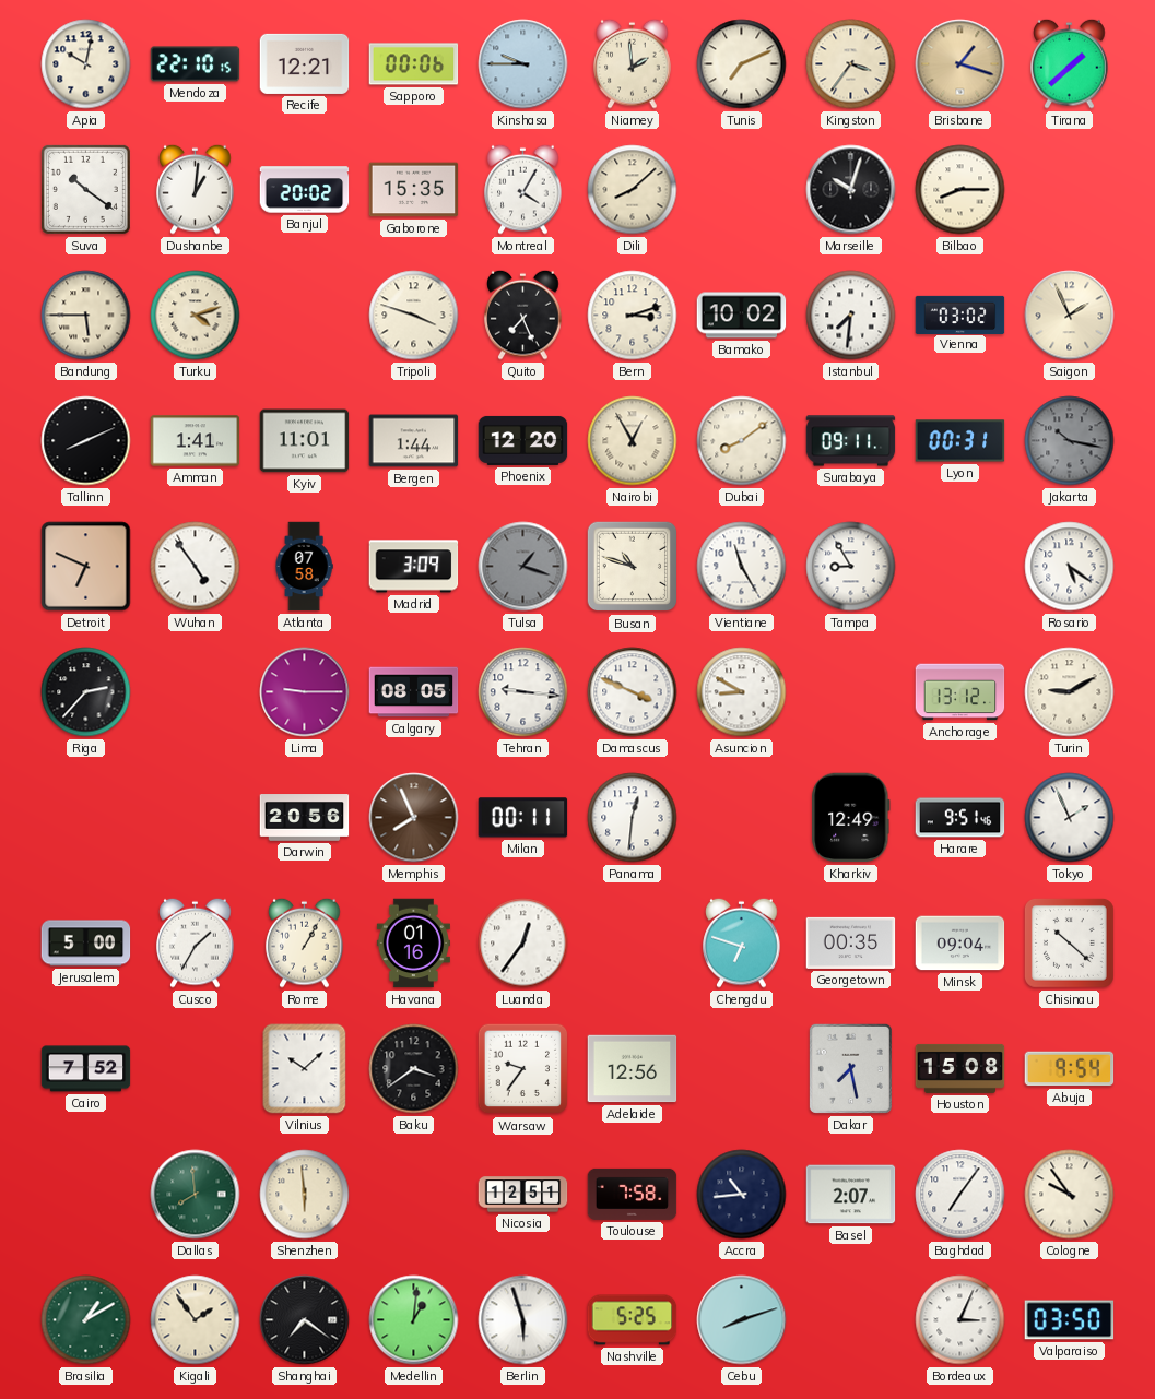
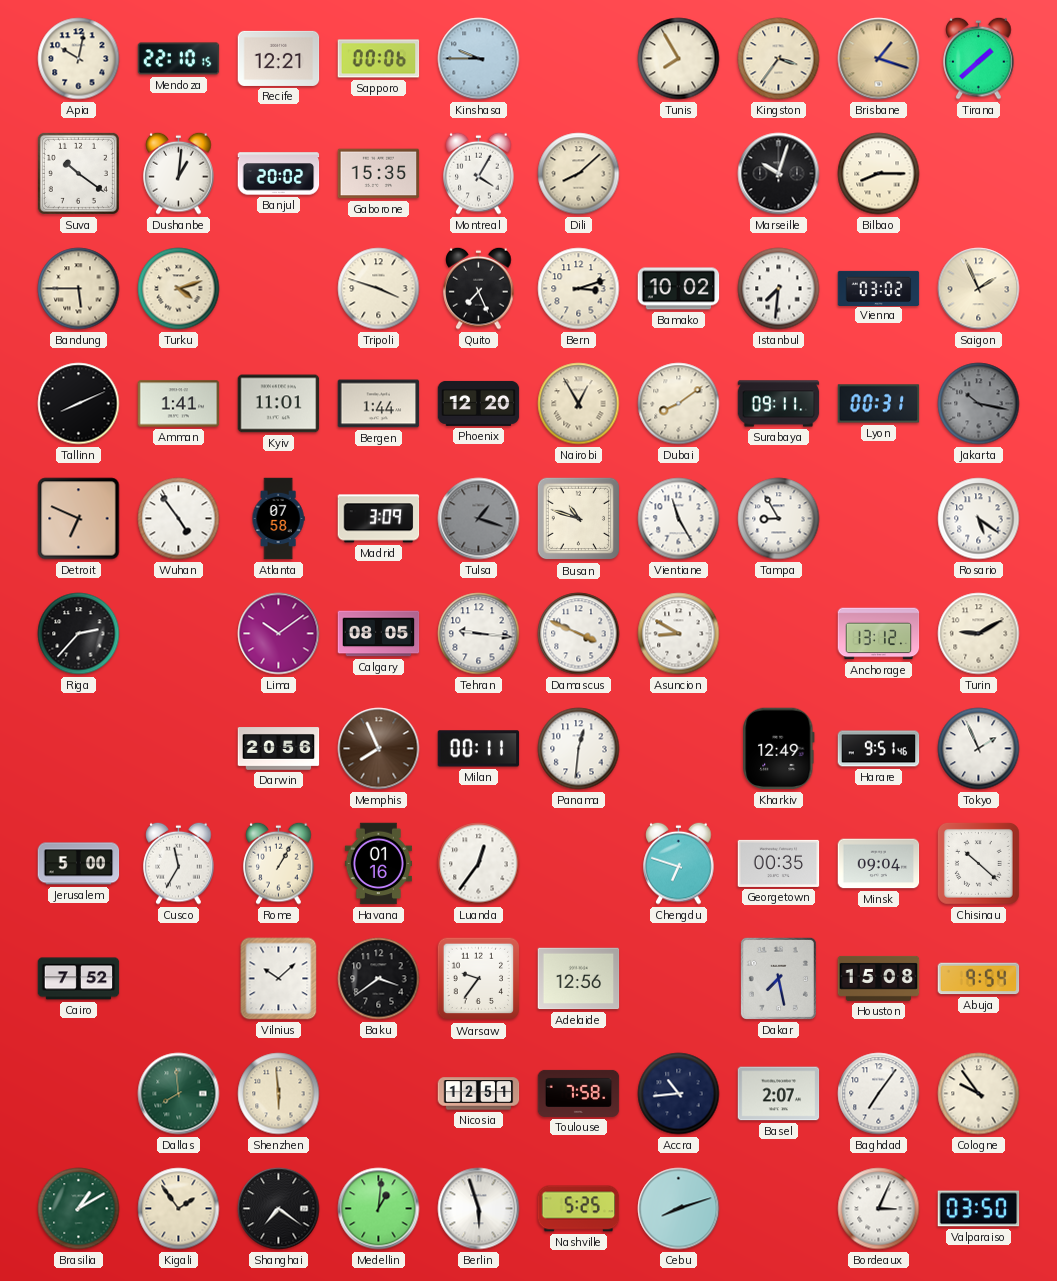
Niamey: 1:59 -> none (633, 63)
Tunis: 7:11 -> 7:55 (679, 59)
Lima: 9:15 -> 10:09 (279, 634)
Cusco: 1:35 -> 11:35 (179, 863)
